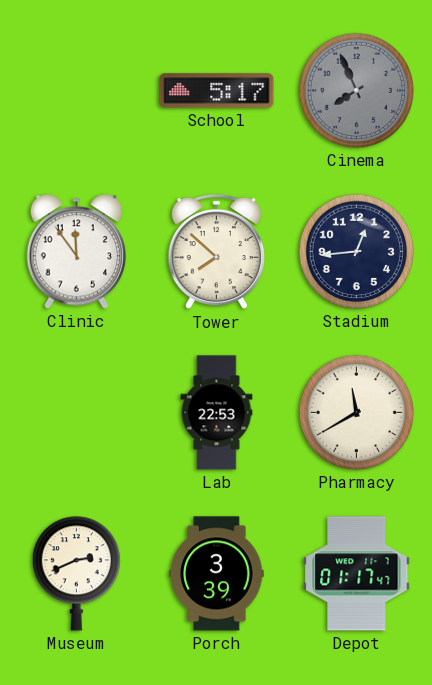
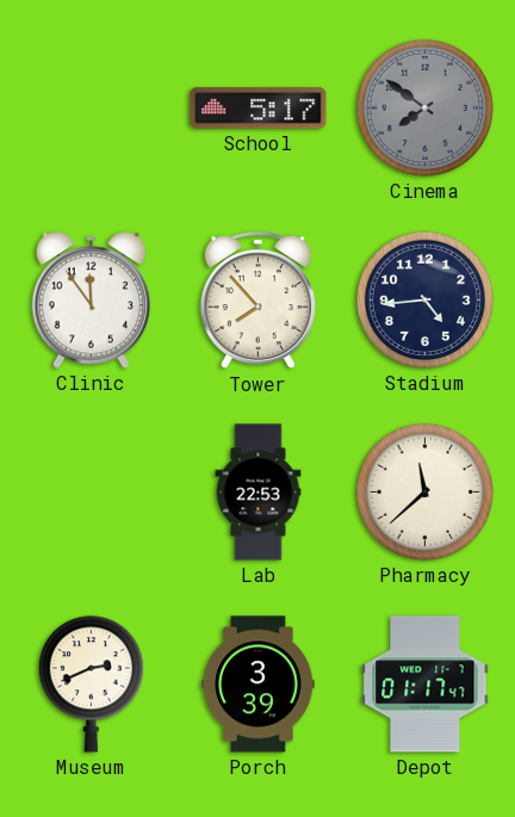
Cinema: 7:56 -> 7:51 (424, 107)
Tower: 7:52 -> 7:53 (257, 301)
Stadium: 12:44 -> 4:44 (424, 299)
Pharmacy: 11:40 -> 11:38 (424, 491)
